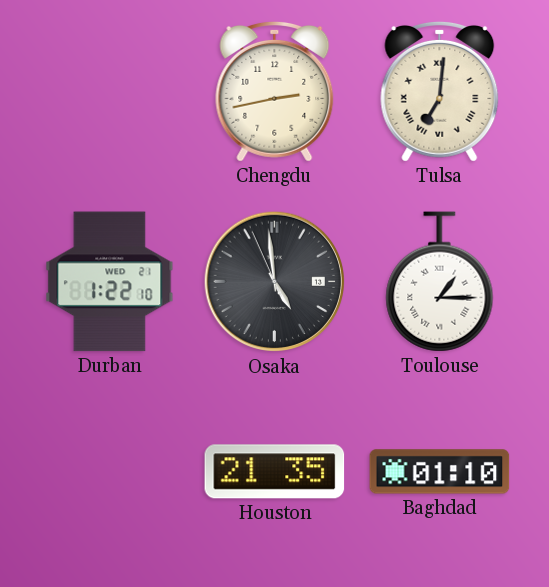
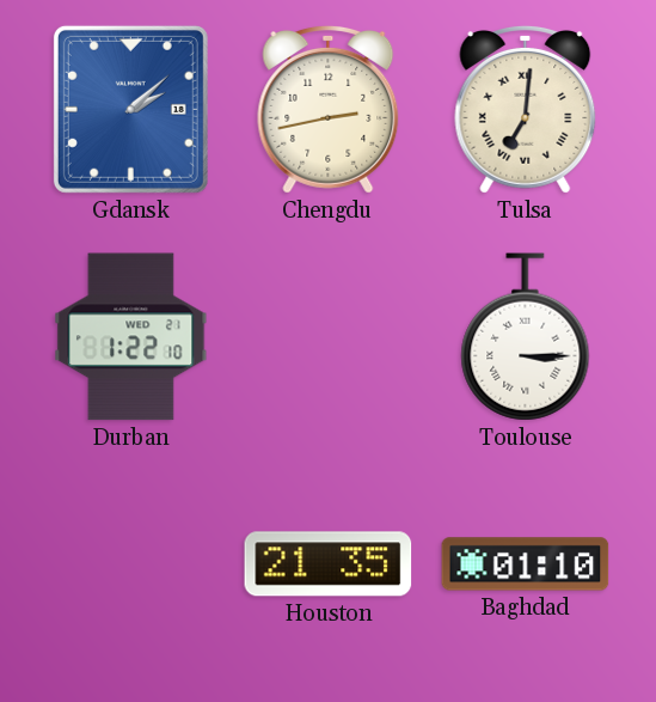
Gdansk: none -> 2:08 (130, 109)
Osaka: 4:58 -> none (275, 282)
Toulouse: 1:15 -> 3:15 (526, 337)
